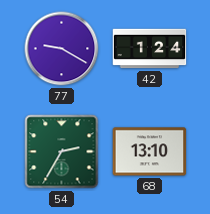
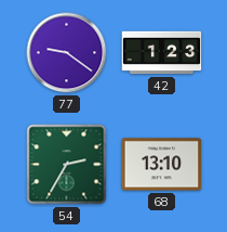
77: 9:20 -> 9:21 (67, 53)
42: 1:24 -> 1:23 (162, 53)
